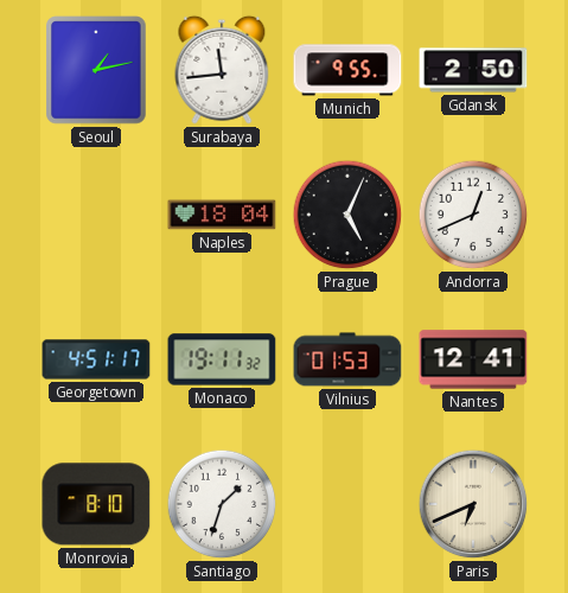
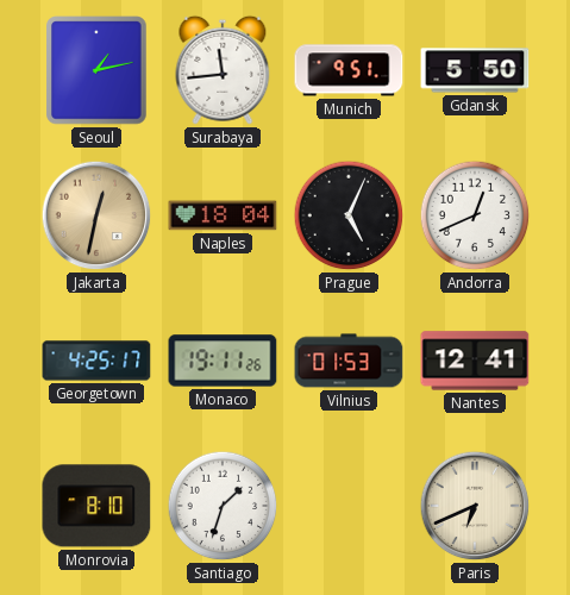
Munich: 9:55 -> 9:51 (349, 70)
Gdansk: 2:50 -> 5:50 (475, 70)
Jakarta: none -> 12:32 (96, 215)
Georgetown: 4:51 -> 4:25 (96, 361)
Monaco: 19:11:32 -> 19:11:26 (223, 361)
